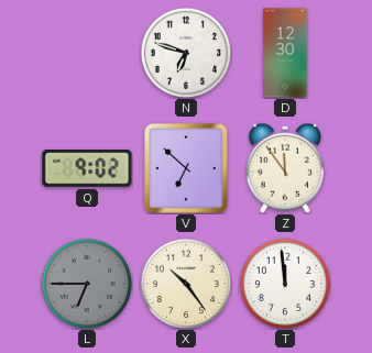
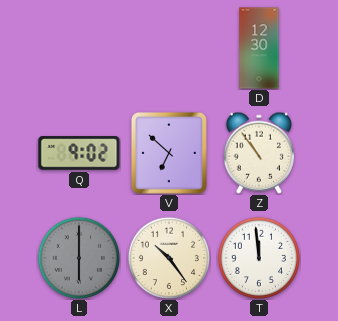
N: 6:48 -> none (185, 52)
Z: 11:54 -> 10:54 (259, 153)
L: 6:45 -> 6:00 (78, 257)
